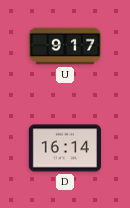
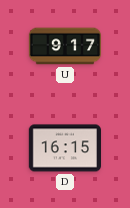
D: 16:14 -> 16:15 (64, 148)
